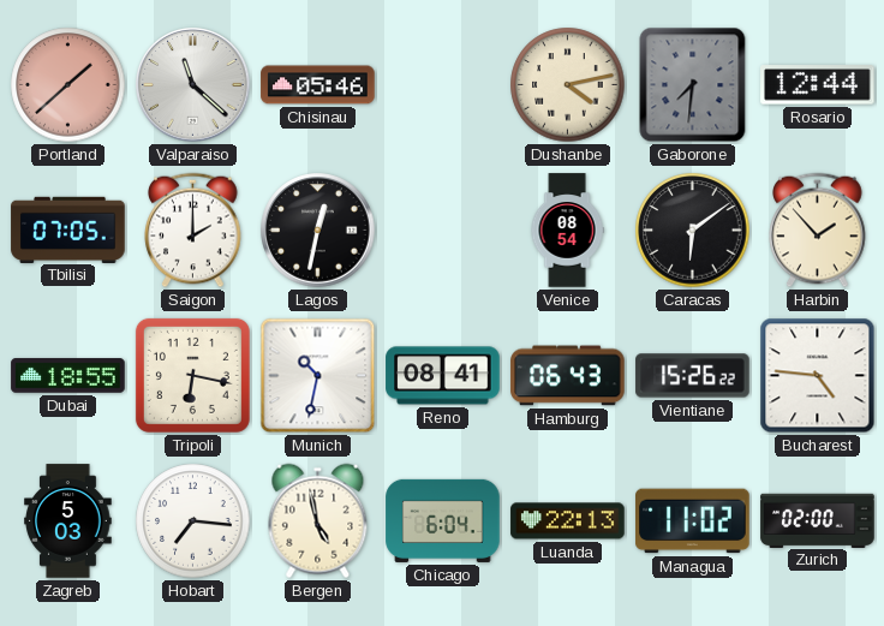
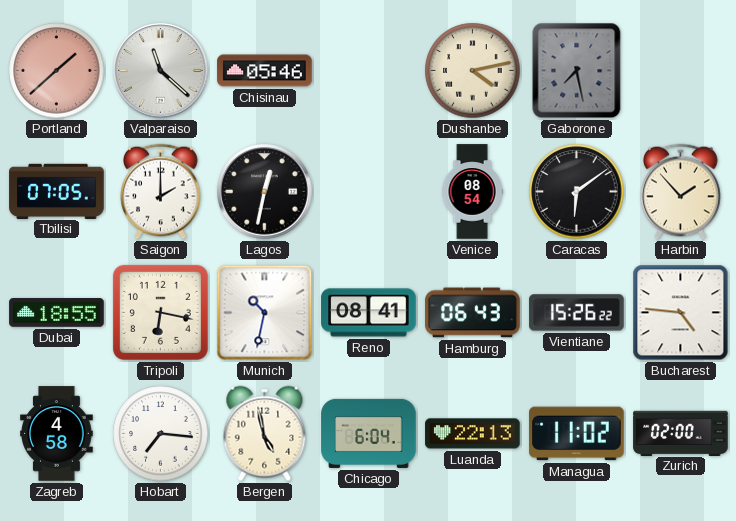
Gaborone: 7:31 -> 7:28 (577, 71)
Rosario: 12:44 -> none (818, 85)
Zagreb: 5:03 -> 4:58 (57, 434)
